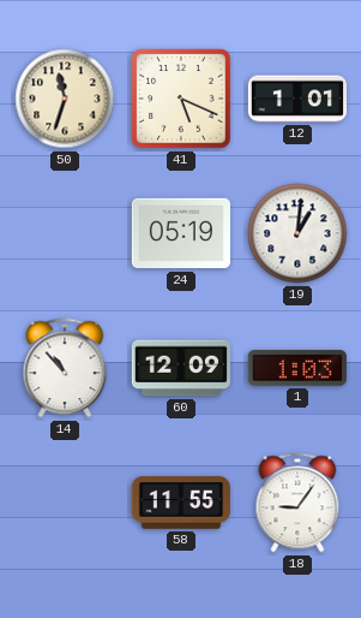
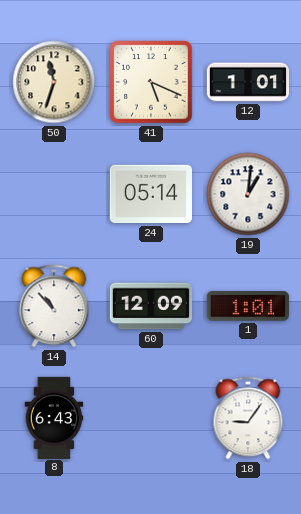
24: 05:19 -> 05:14 (151, 194)
1: 1:03 -> 1:01 (248, 306)
8: none -> 6:43 (54, 417)
58: 11:55 -> none (181, 503)
